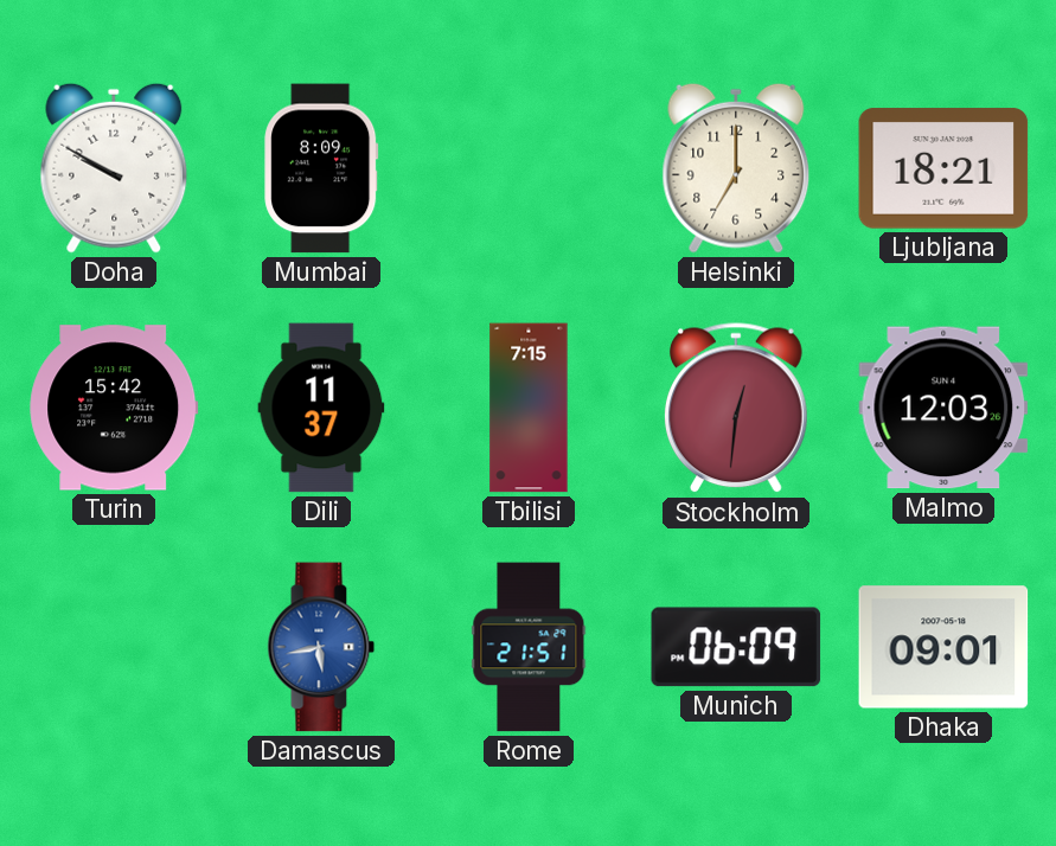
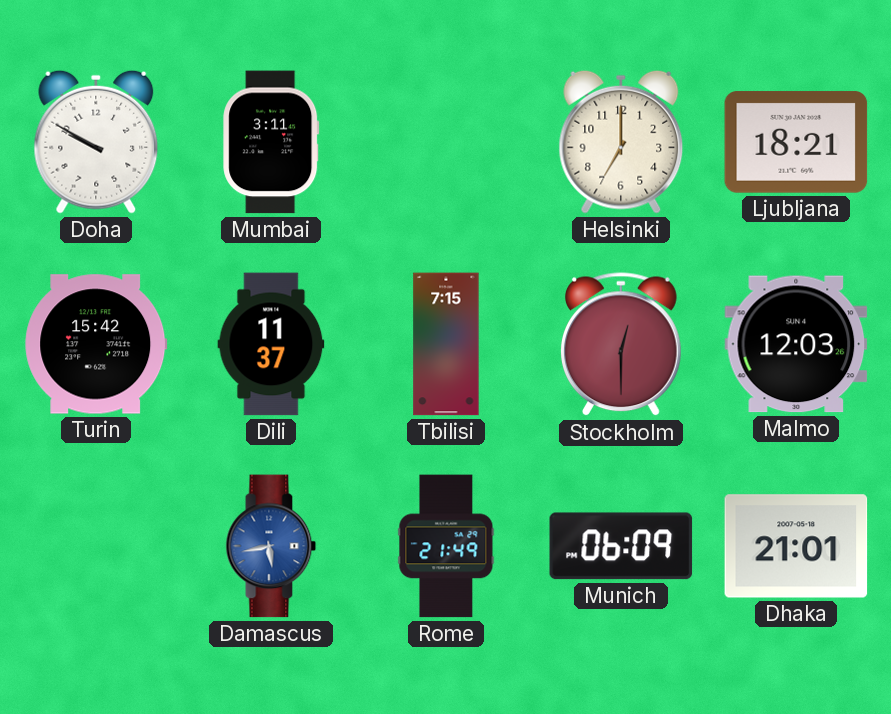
Mumbai: 8:09 -> 3:11 (271, 142)
Stockholm: 12:31 -> 12:30 (621, 345)
Rome: 21:51 -> 21:49 (446, 546)
Dhaka: 09:01 -> 21:01 (796, 546)
